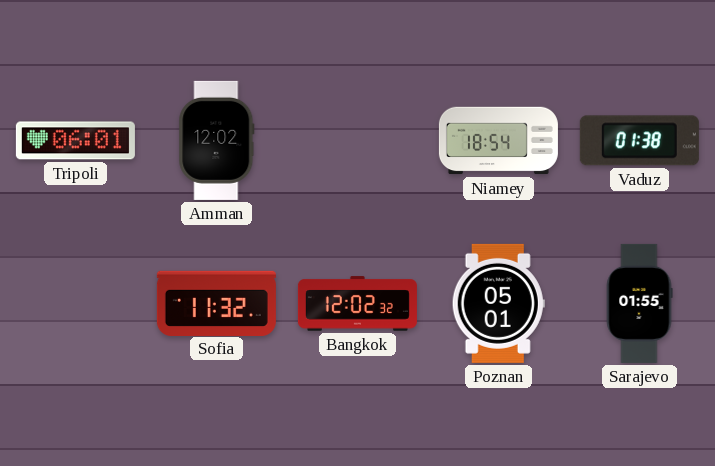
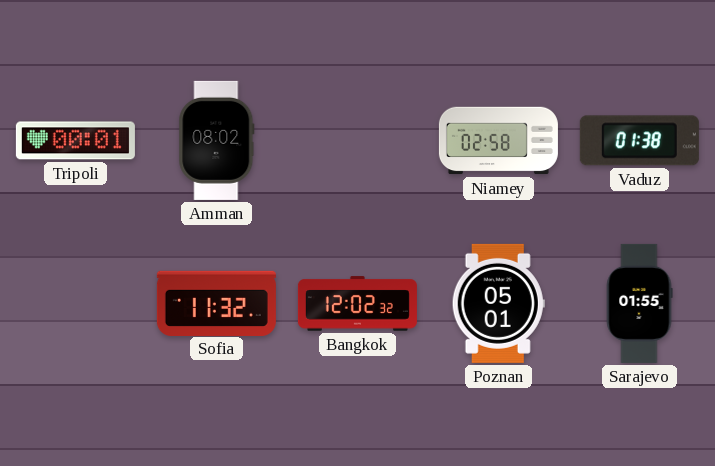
Tripoli: 06:01 -> 00:01 (75, 141)
Amman: 12:02 -> 08:02 (217, 140)
Niamey: 18:54 -> 02:58 (498, 141)
